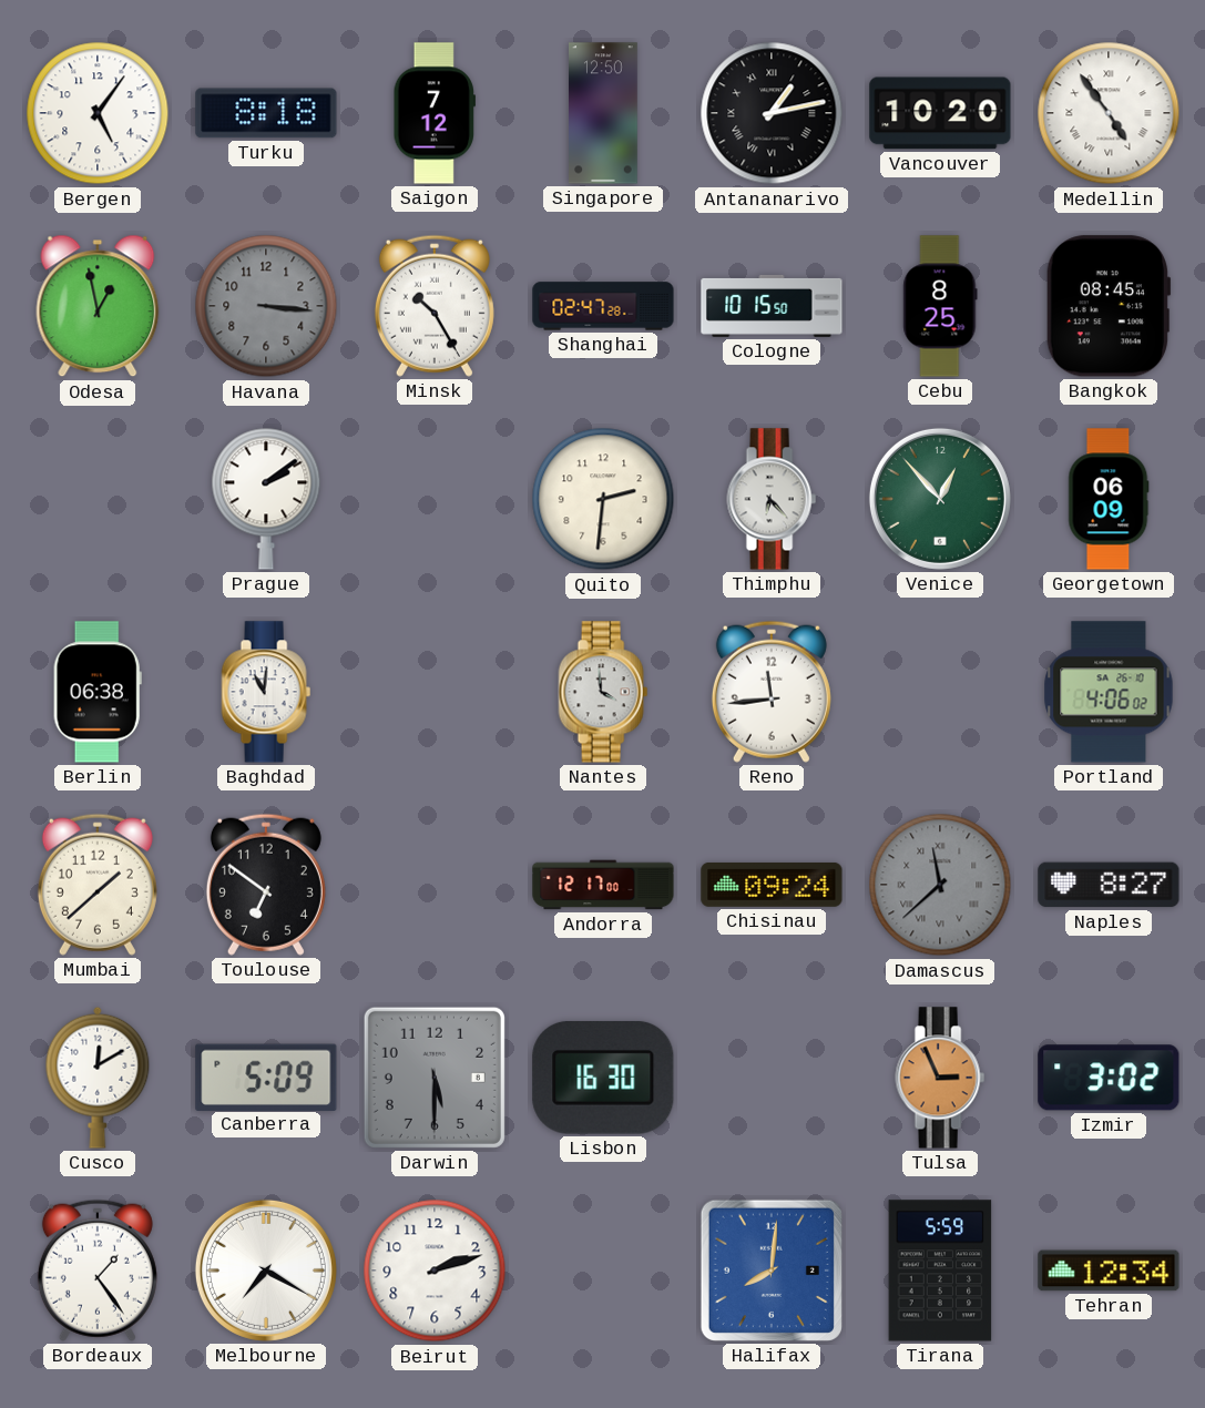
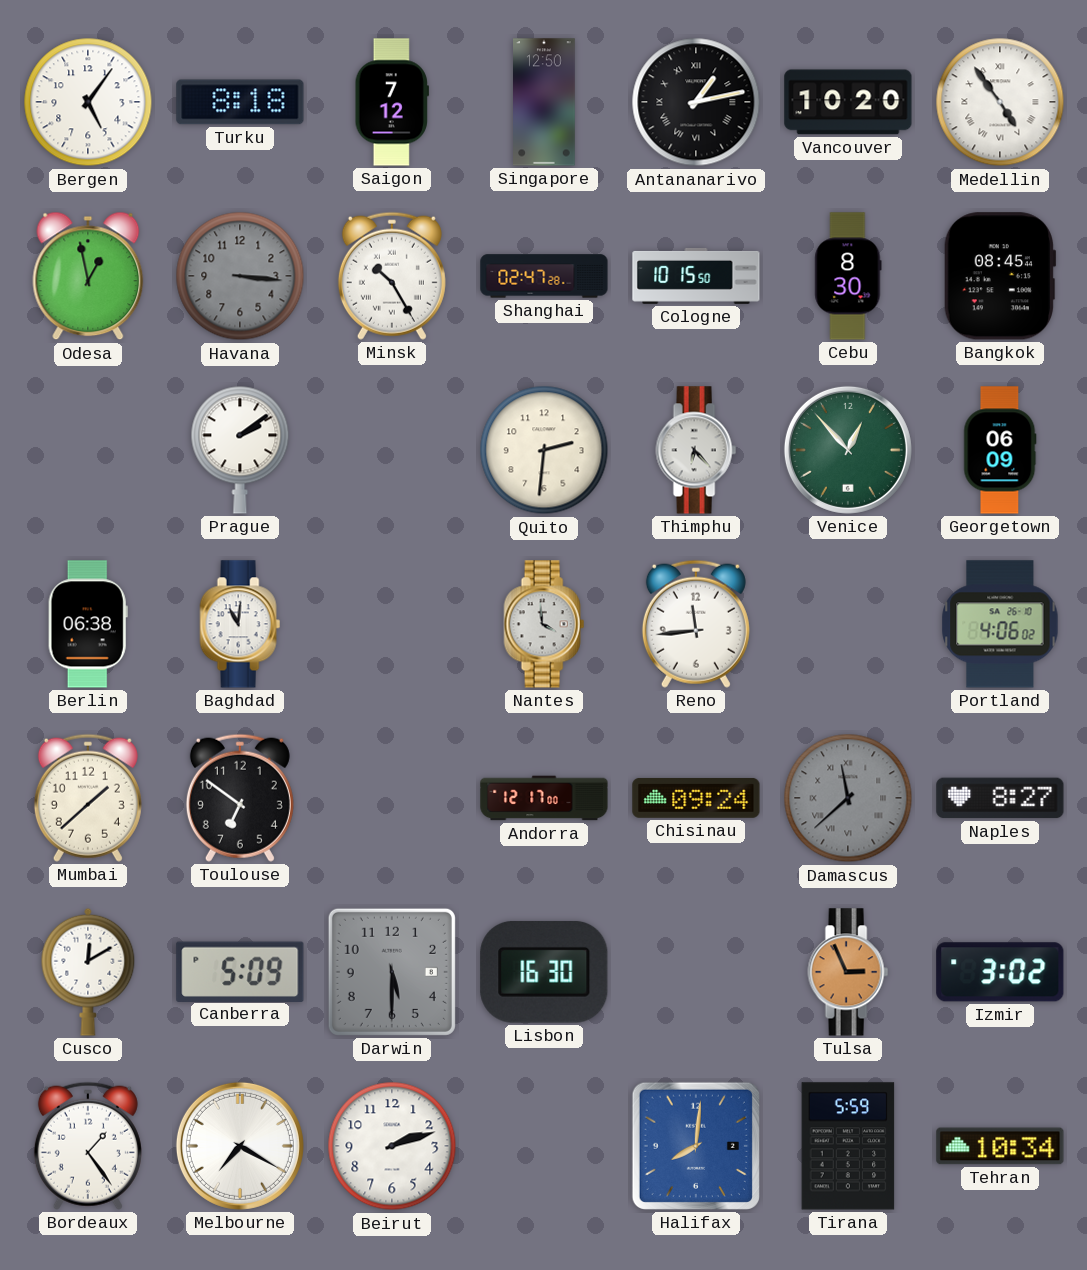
Cebu: 8:25 -> 8:30 (848, 276)
Tehran: 12:34 -> 10:34 (1000, 1146)
